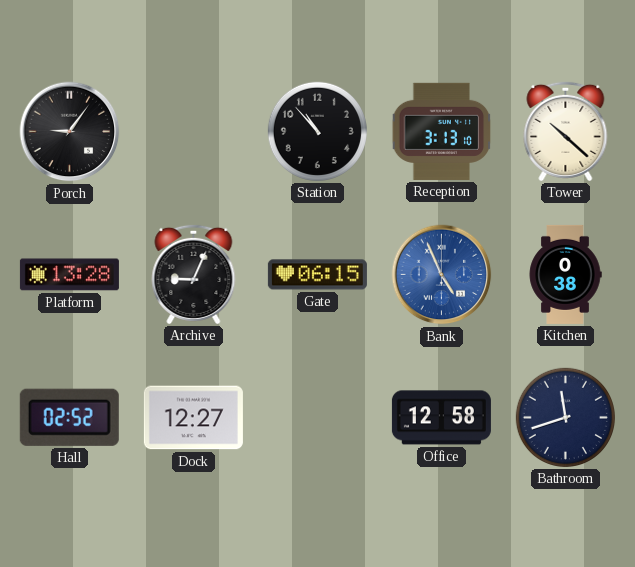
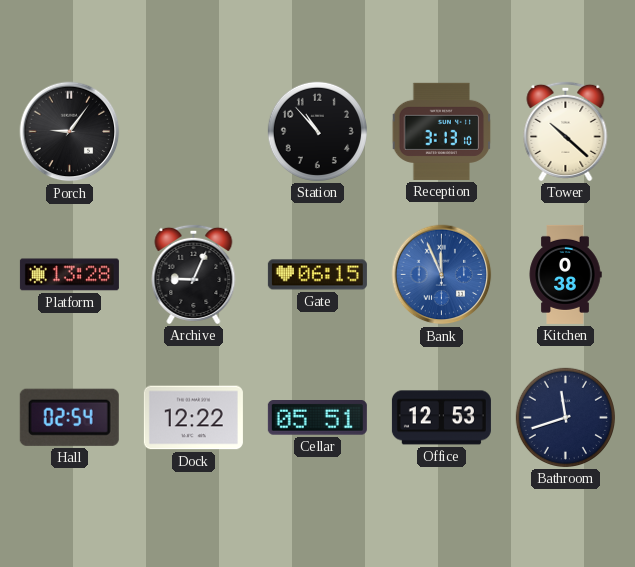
Bank: 4:56 -> 11:56 (442, 275)
Hall: 02:52 -> 02:54 (69, 417)
Dock: 12:27 -> 12:22 (193, 418)
Cellar: none -> 05:51 (317, 418)
Office: 12:58 -> 12:53 (441, 418)
